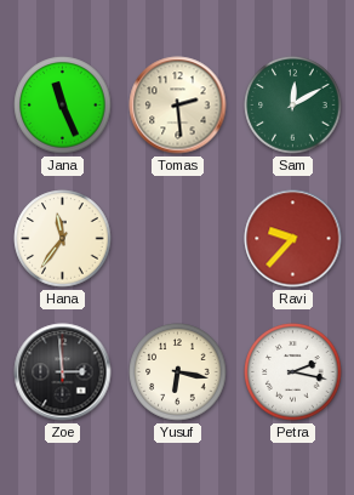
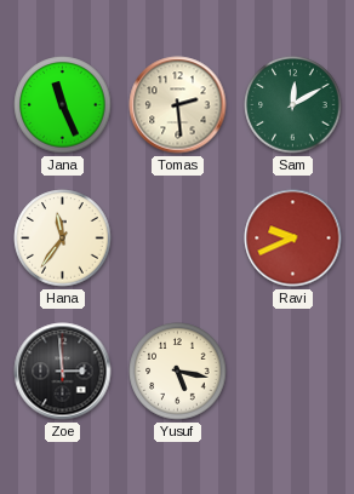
Ravi: 9:37 -> 9:41 (293, 239)
Yusuf: 6:17 -> 5:17 (178, 372)
Petra: 2:17 -> none (293, 372)
